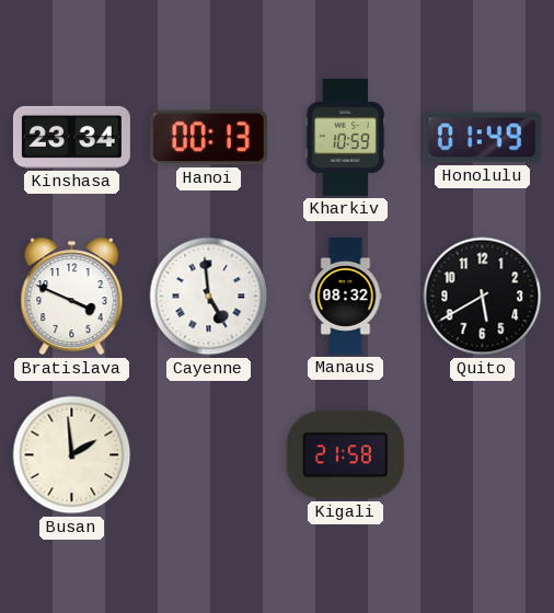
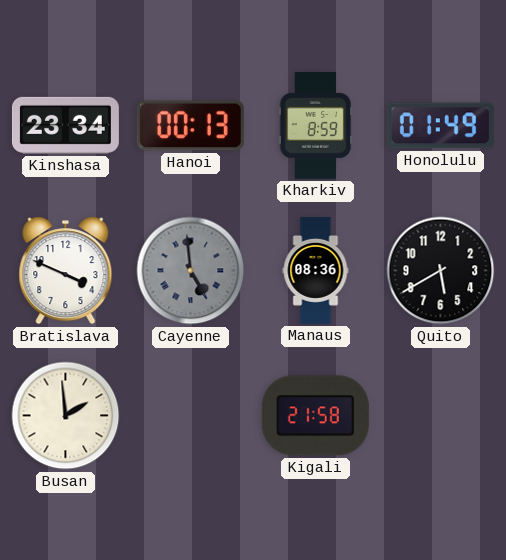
Kharkiv: 10:59 -> 8:59 (316, 125)
Cayenne dial: white -> grey (191, 271)
Manaus: 08:32 -> 08:36 (316, 270)
